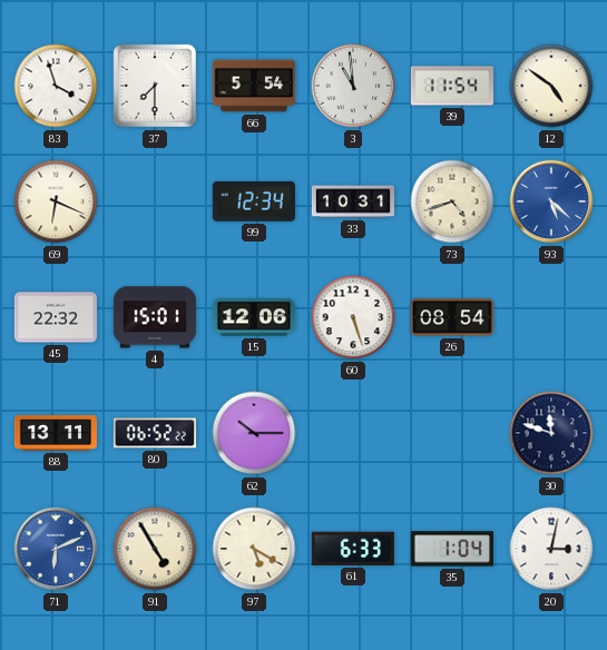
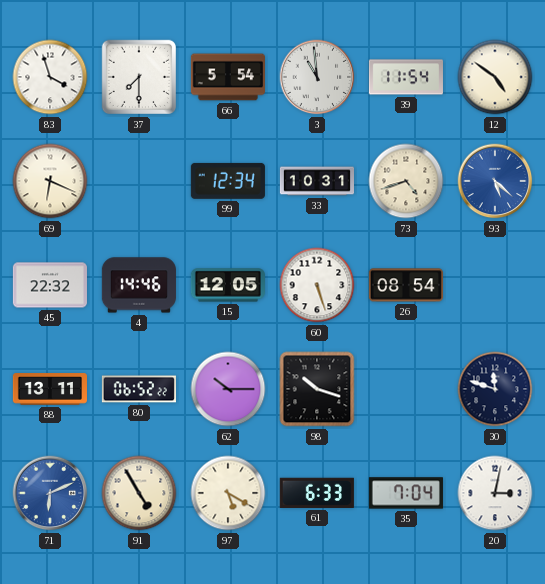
4: 15:01 -> 14:46 (139, 285)
15: 12:06 -> 12:05 (228, 285)
98: none -> 10:18 (317, 389)
35: 1:04 -> 7:04 (406, 493)
